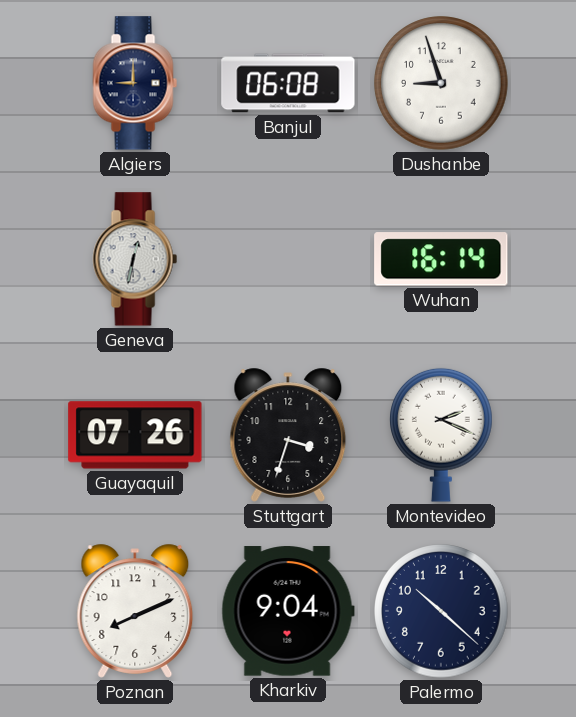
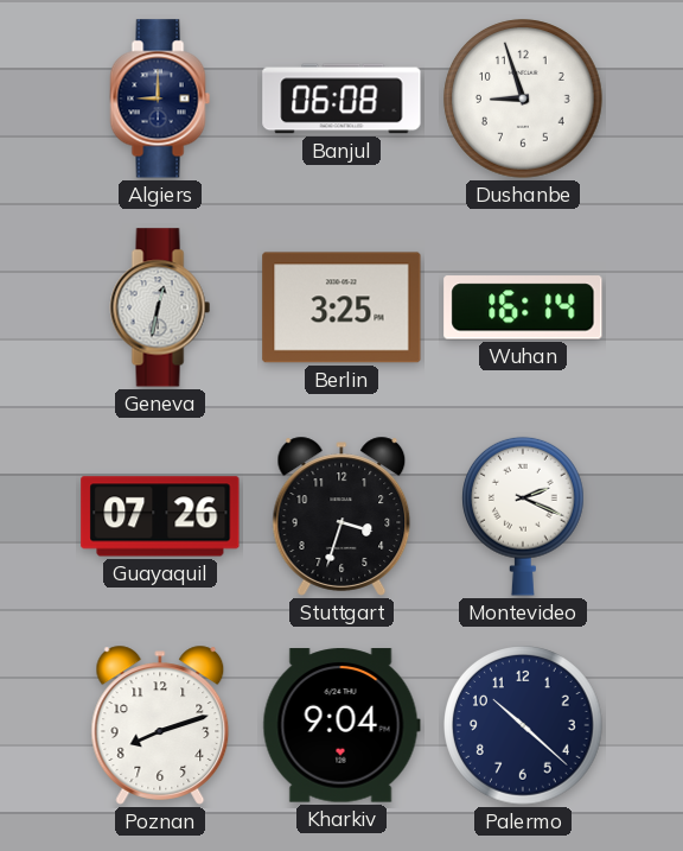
Berlin: none -> 3:25 (341, 307)
Poznan: 8:11 -> 8:12 (160, 725)
